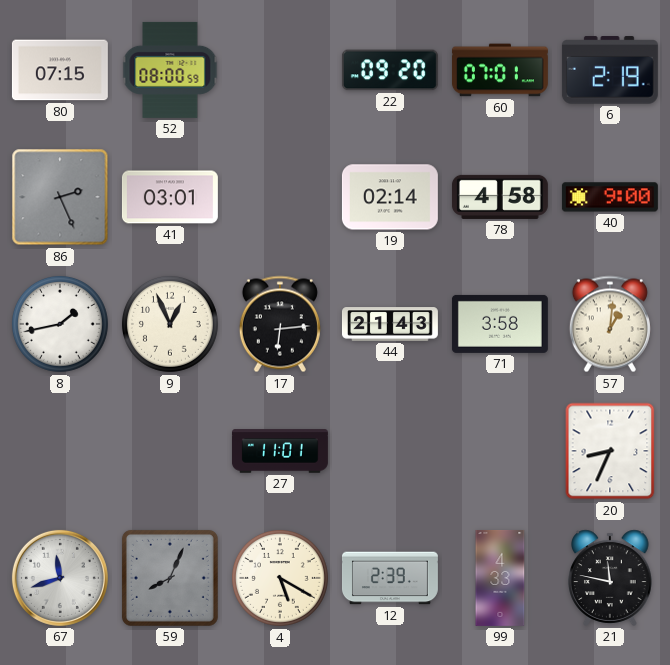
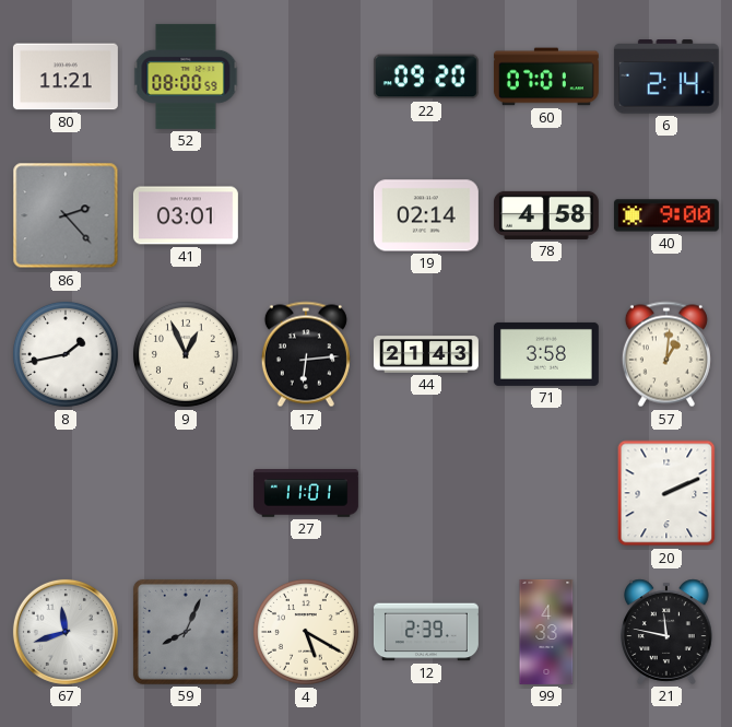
80: 07:15 -> 11:21 (66, 77)
6: 2:19 -> 2:14 (666, 77)
86: 2:26 -> 2:23 (66, 215)
20: 8:34 -> 2:11 (666, 493)
